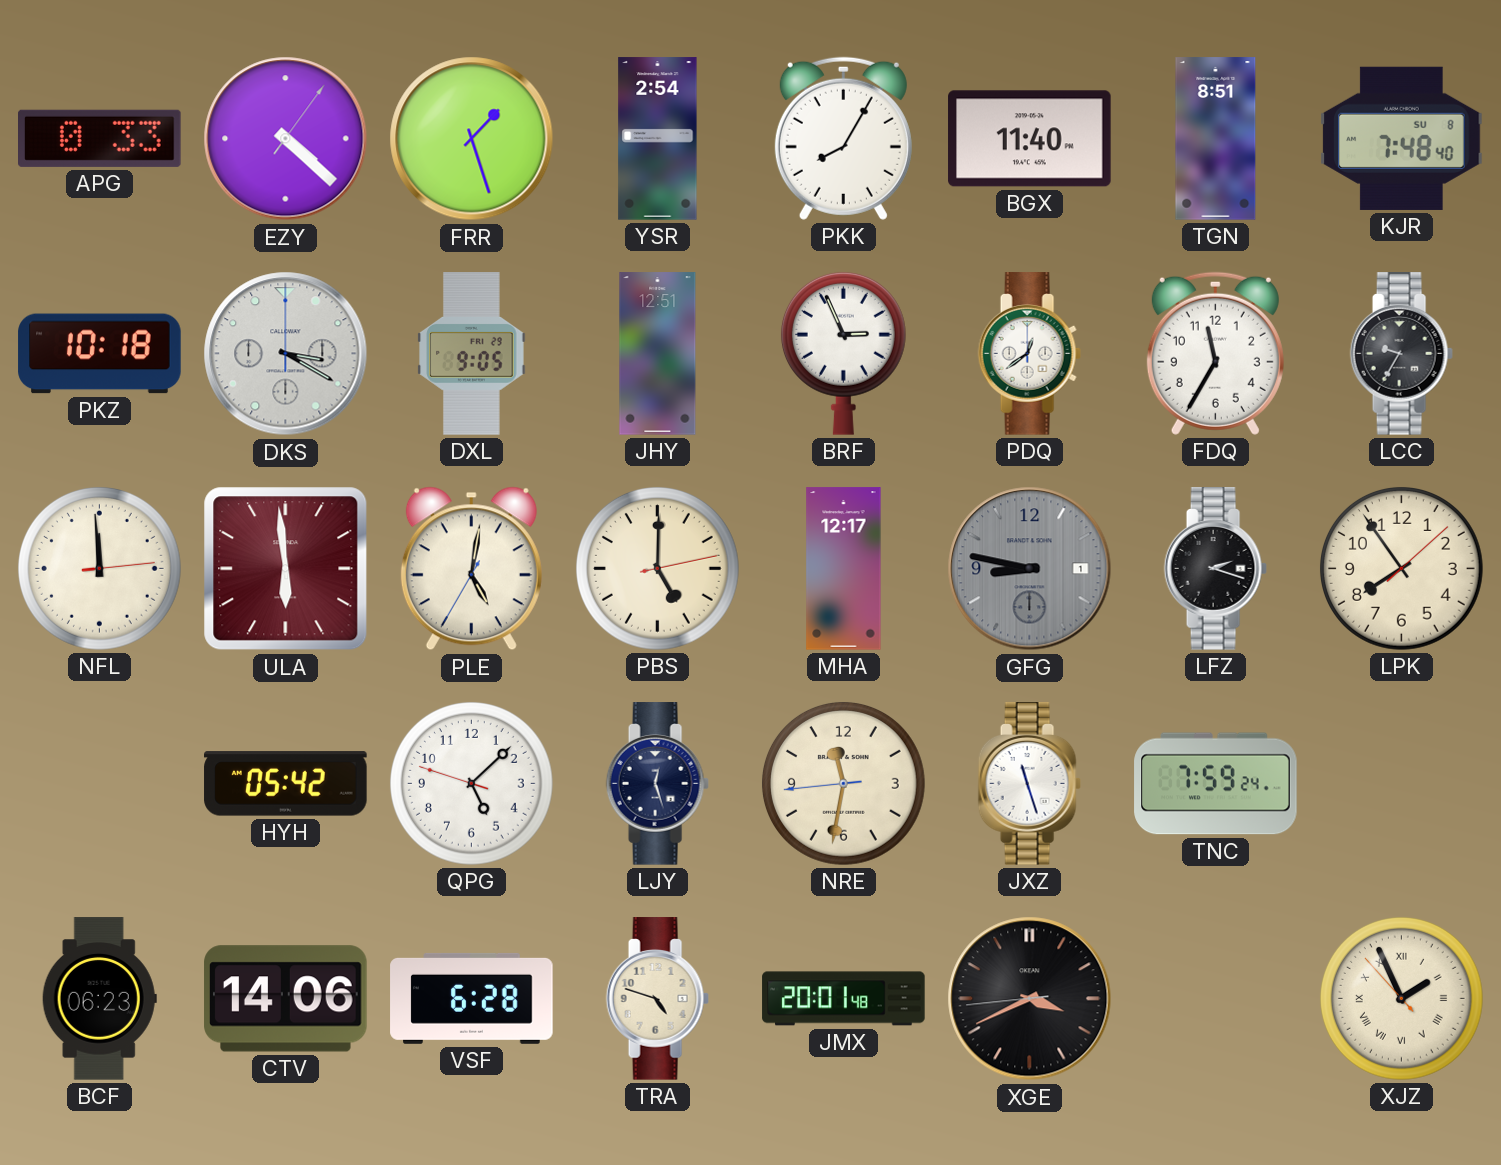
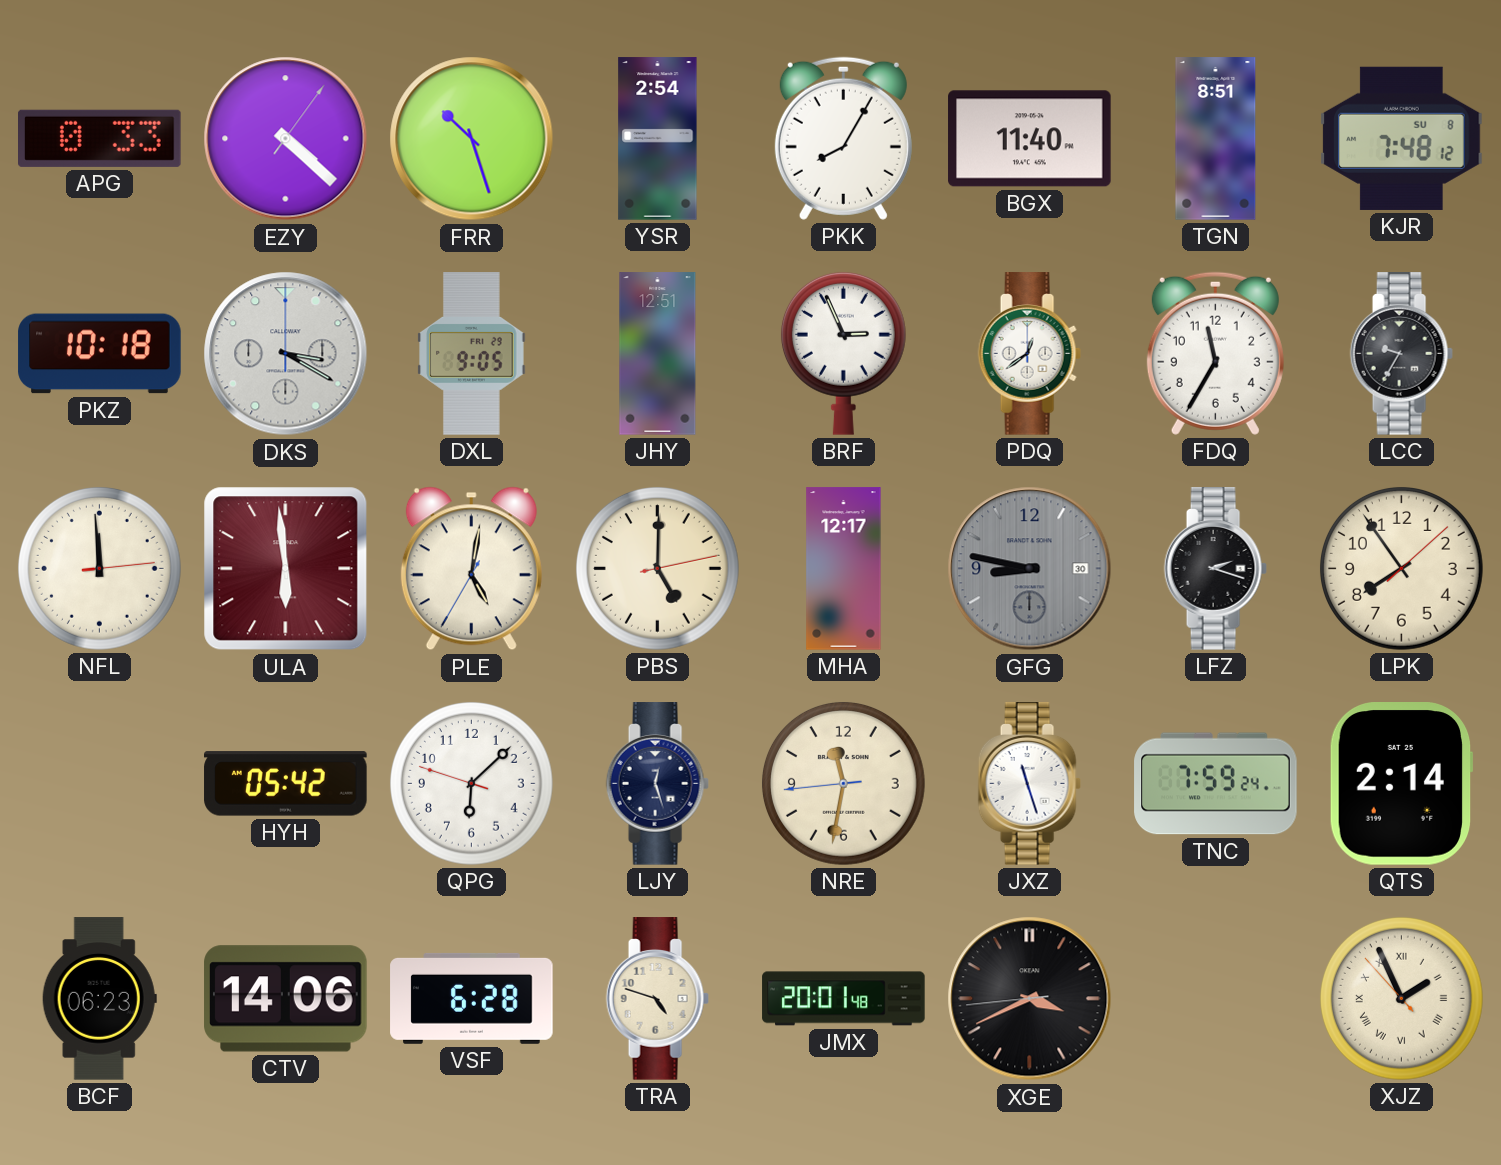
FRR: 1:27 -> 10:27 (472, 139)
KJR: 7:48:40 -> 7:48:12 (1402, 138)
GFG date: 1 -> 30 (1030, 569)
QPG: 5:07 -> 6:07 (471, 783)
QTS: none -> 2:14 (1401, 784)
